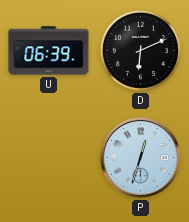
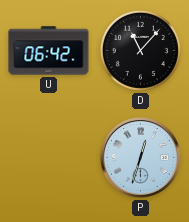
U: 06:39 -> 06:42 (49, 51)
D: 6:11 -> 11:07 (140, 50)
